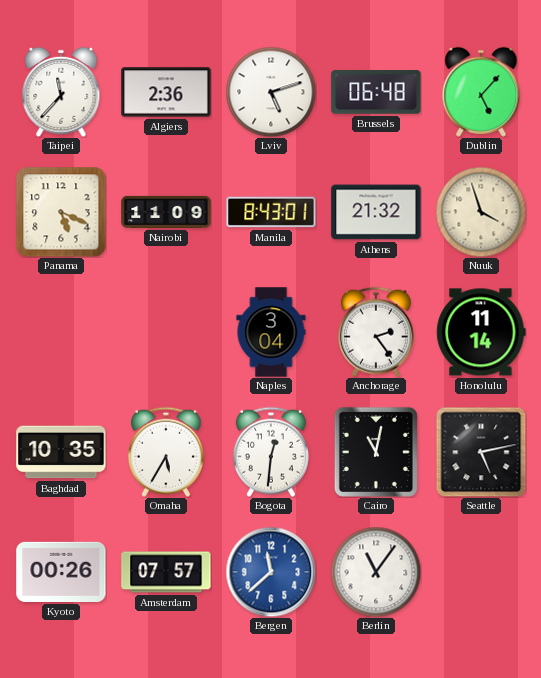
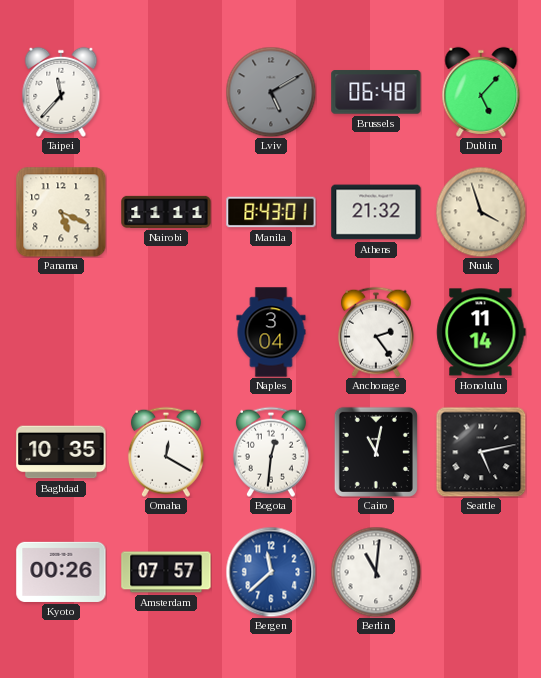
Algiers: 2:36 -> none (166, 92)
Lviv: 5:12 -> 5:10 (271, 92)
Lviv dial: white -> grey (271, 92)
Nairobi: 11:09 -> 11:11 (166, 212)
Omaha: 5:35 -> 12:20 (166, 452)
Berlin: 11:06 -> 11:01 (376, 572)
